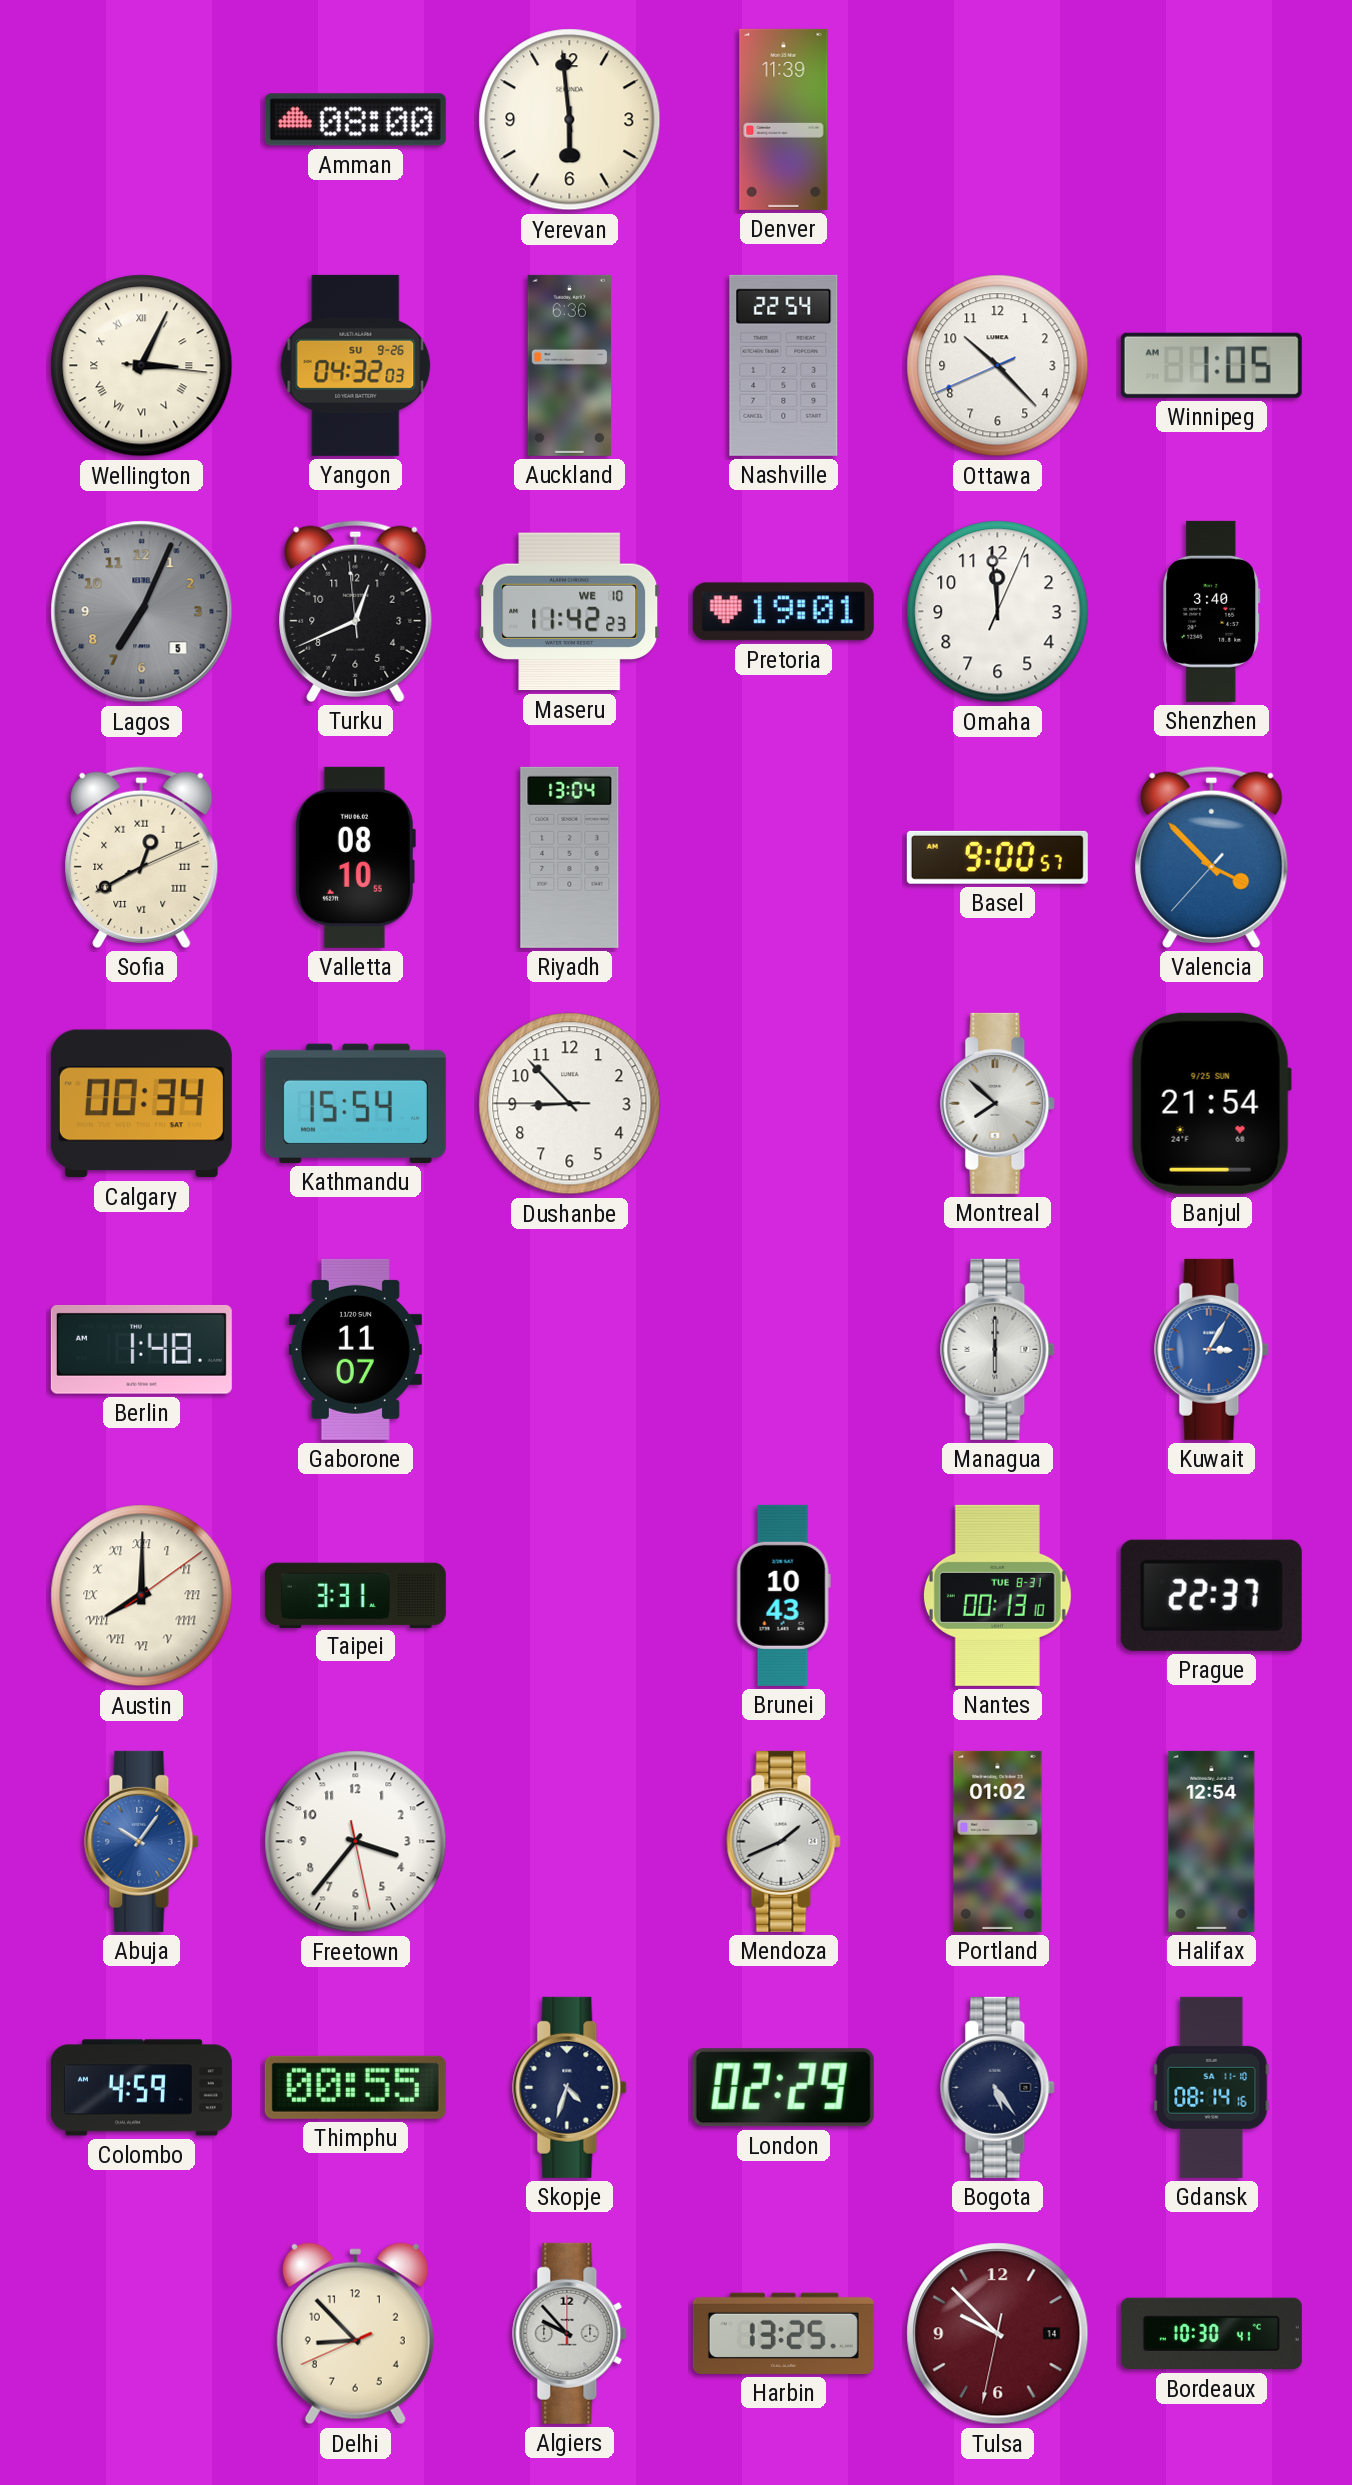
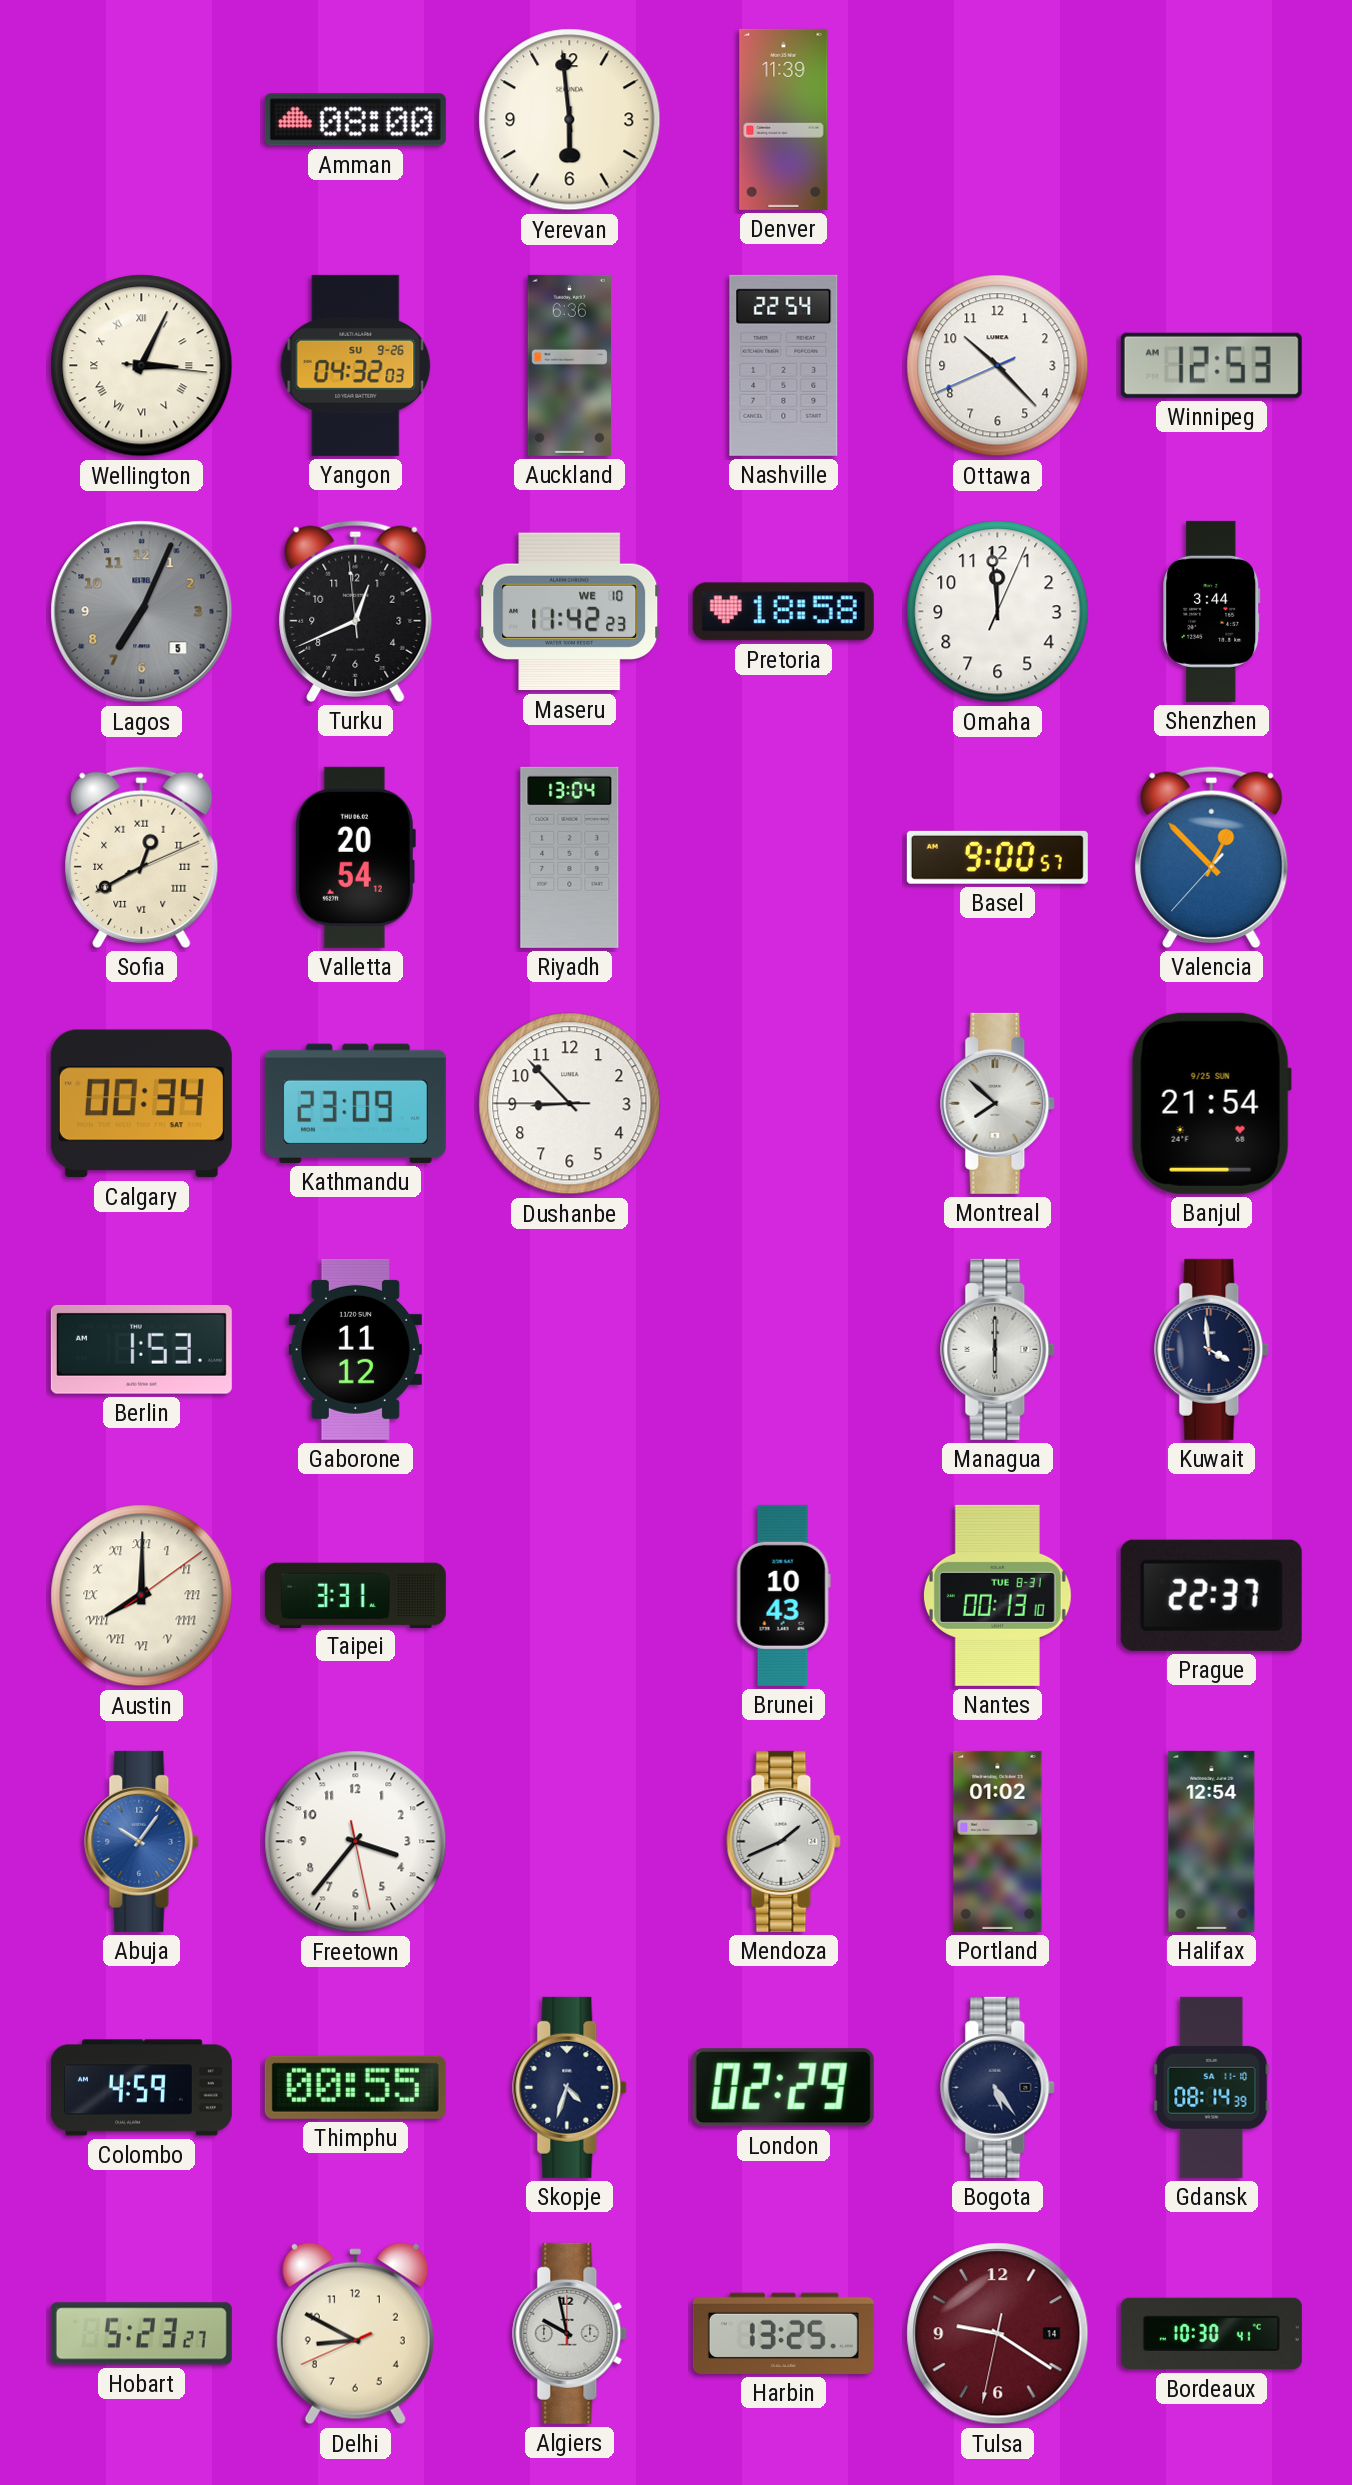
Winnipeg: 1:05 -> 12:53 (1211, 365)
Pretoria: 19:01 -> 18:58 (783, 612)
Shenzhen: 3:40 -> 3:44 (1212, 611)
Valletta: 08:10 -> 20:54 (355, 857)
Valencia: 3:52 -> 12:52 (1212, 857)
Kathmandu: 15:54 -> 23:09 (355, 1103)
Berlin: 1:48 -> 1:53 (141, 1350)
Gaborone: 11:07 -> 11:12 (355, 1349)
Kuwait: 3:05 -> 3:59 (1212, 1349)
Kuwait dial: blue -> navy (1212, 1349)
Gdansk: 08:14:16 -> 08:14:39 (1212, 2087)
Hobart: none -> 5:23 (141, 2334)
Delhi: 8:52 -> 8:49 (355, 2334)
Algiers: 9:53 -> 9:58 (570, 2333)
Tulsa: 9:52 -> 9:20 (998, 2334)
